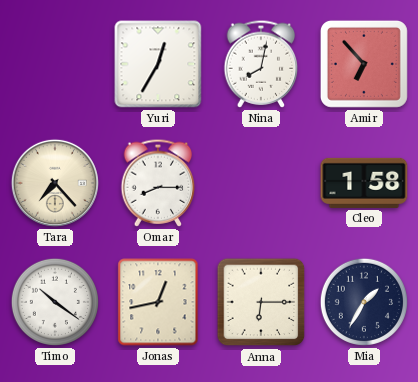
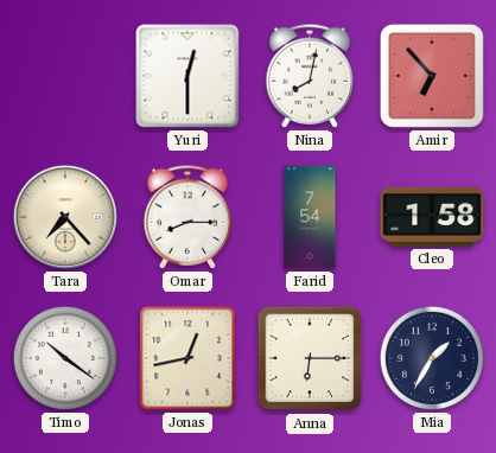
Yuri: 12:35 -> 12:30 (187, 76)
Farid: none -> 7:54 (310, 217)
